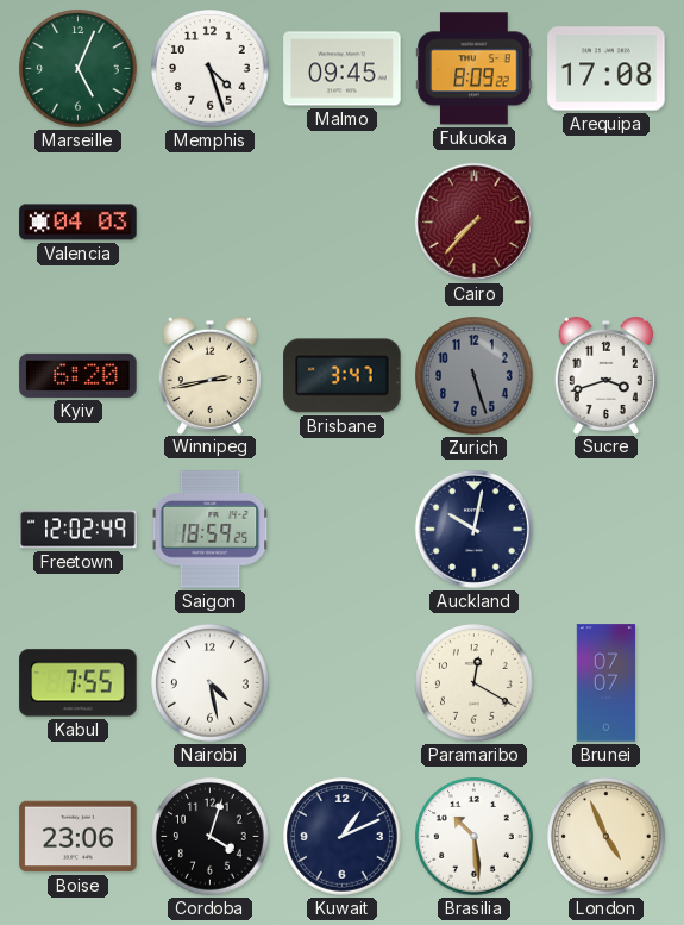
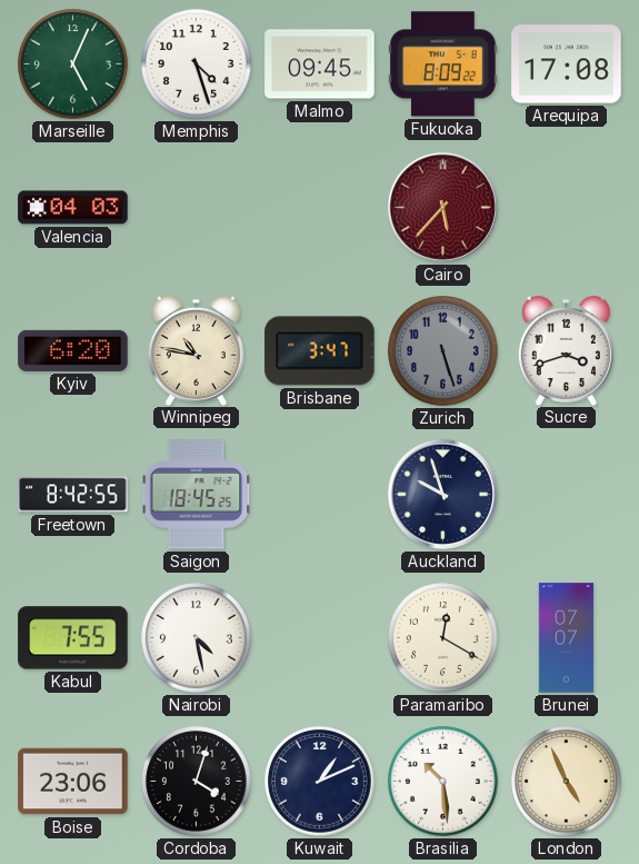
Cairo: 7:37 -> 5:37 (442, 207)
Winnipeg: 2:43 -> 10:47 (196, 350)
Freetown: 12:02 -> 8:42 (73, 495)
Saigon: 18:59 -> 18:45 (197, 495)
Auckland: 10:02 -> 9:57 (442, 494)
